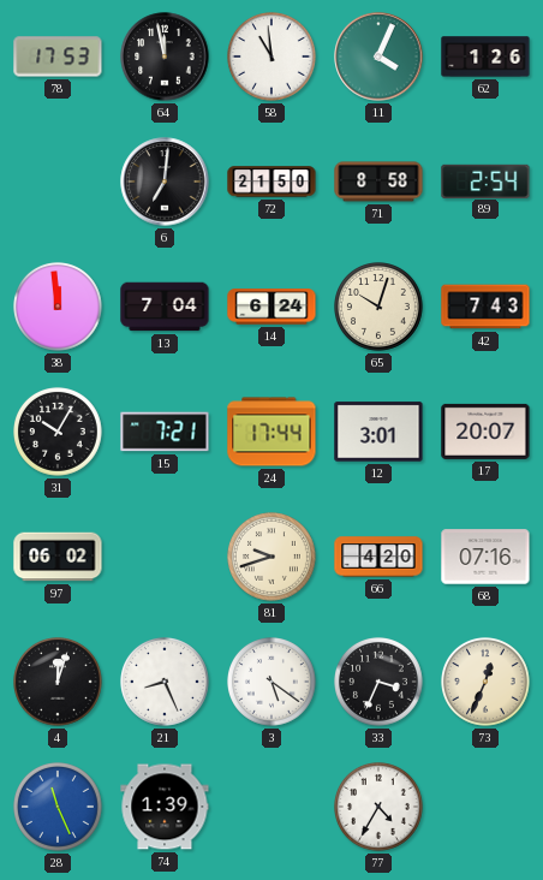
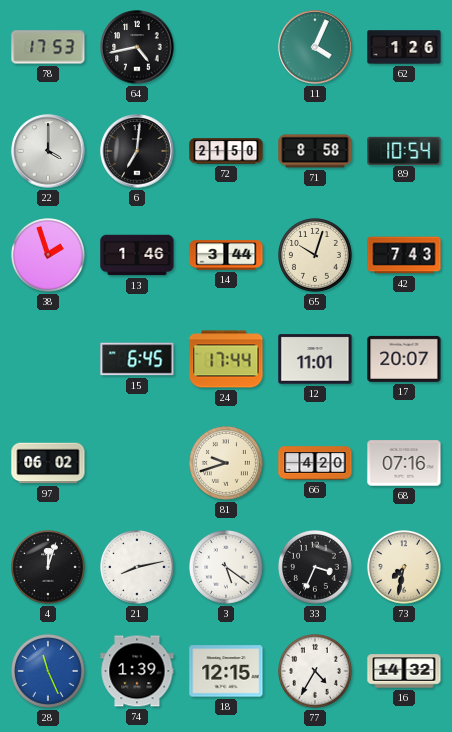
64: 11:58 -> 4:43 (137, 47)
58: 10:59 -> none (273, 58)
22: none -> 4:00 (48, 151)
89: 2:54 -> 10:54 (404, 150)
38: 11:59 -> 1:57 (49, 256)
13: 7:04 -> 1:46 (137, 255)
14: 6:24 -> 3:44 (226, 255)
31: 10:05 -> none (59, 433)
15: 7:21 -> 6:45 (137, 359)
12: 3:01 -> 11:01 (315, 359)
21: 8:26 -> 8:13 (138, 568)
73: 12:34 -> 7:32 (405, 568)
18: none -> 12:15 (226, 671)
16: none -> 14:32 (404, 671)
